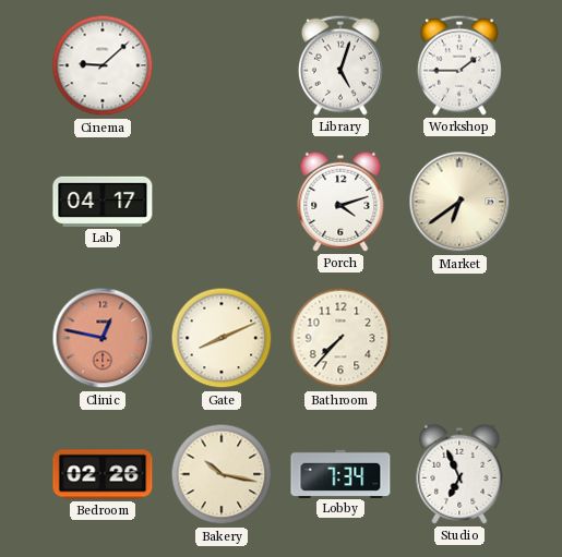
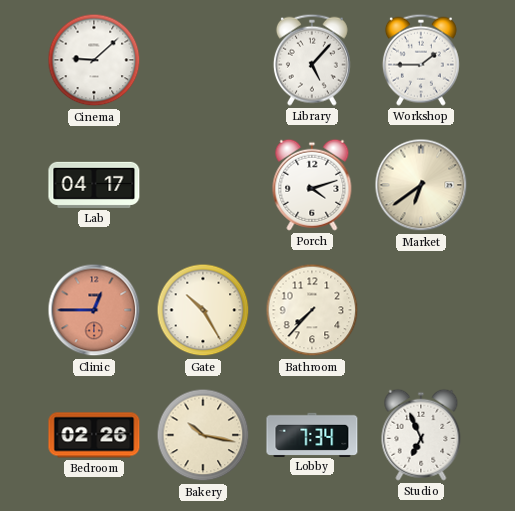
Library: 5:03 -> 5:07 (312, 60)
Clinic: 12:47 -> 12:45 (94, 310)
Gate: 8:11 -> 10:25 (203, 310)
